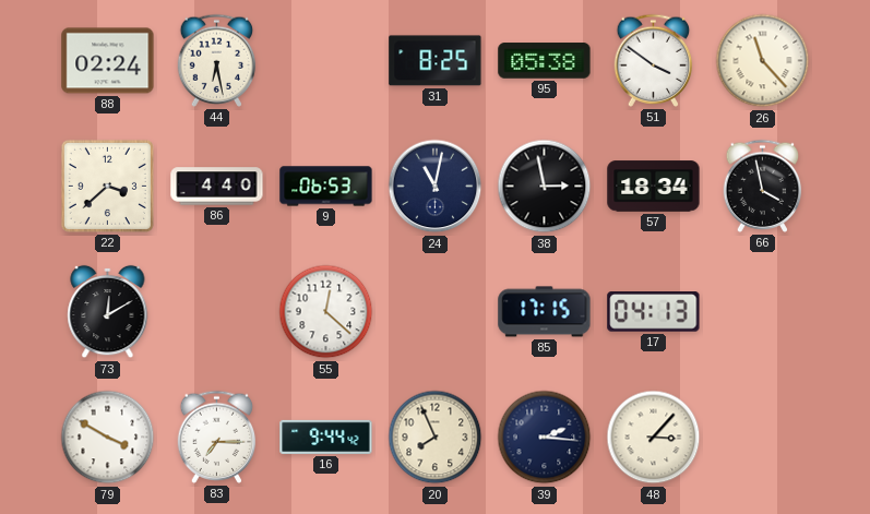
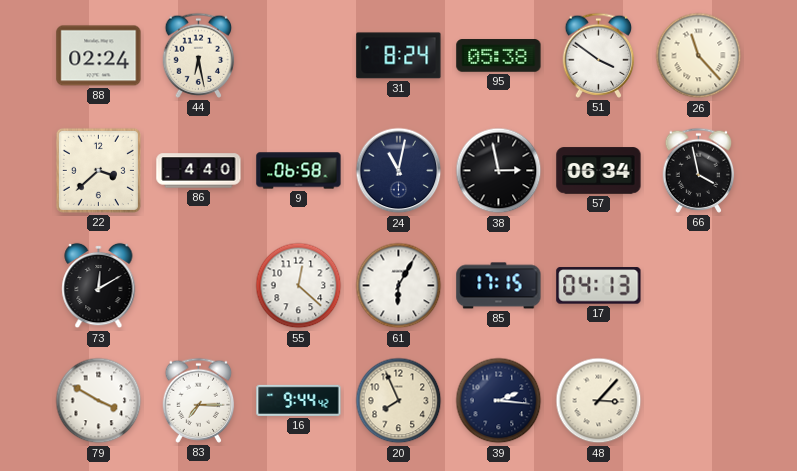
31: 8:25 -> 8:24 (399, 56)
9: 06:53 -> 06:58 (299, 171)
57: 18:34 -> 06:34 (599, 171)
61: none -> 6:05 (399, 286)
